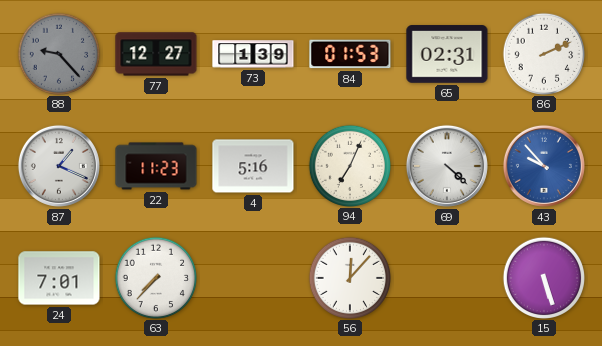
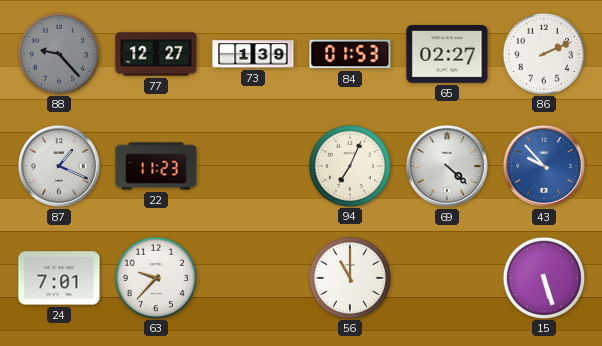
65: 02:31 -> 02:27 (447, 54)
4: 5:16 -> none (253, 166)
63: 7:37 -> 9:37 (155, 277)
56: 12:07 -> 11:00 (349, 277)
